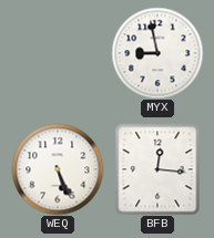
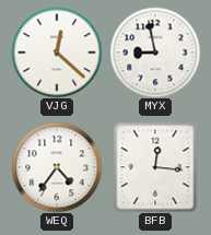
VJG: none -> 12:22 (57, 52)
WEQ: 5:26 -> 4:36 (57, 167)
